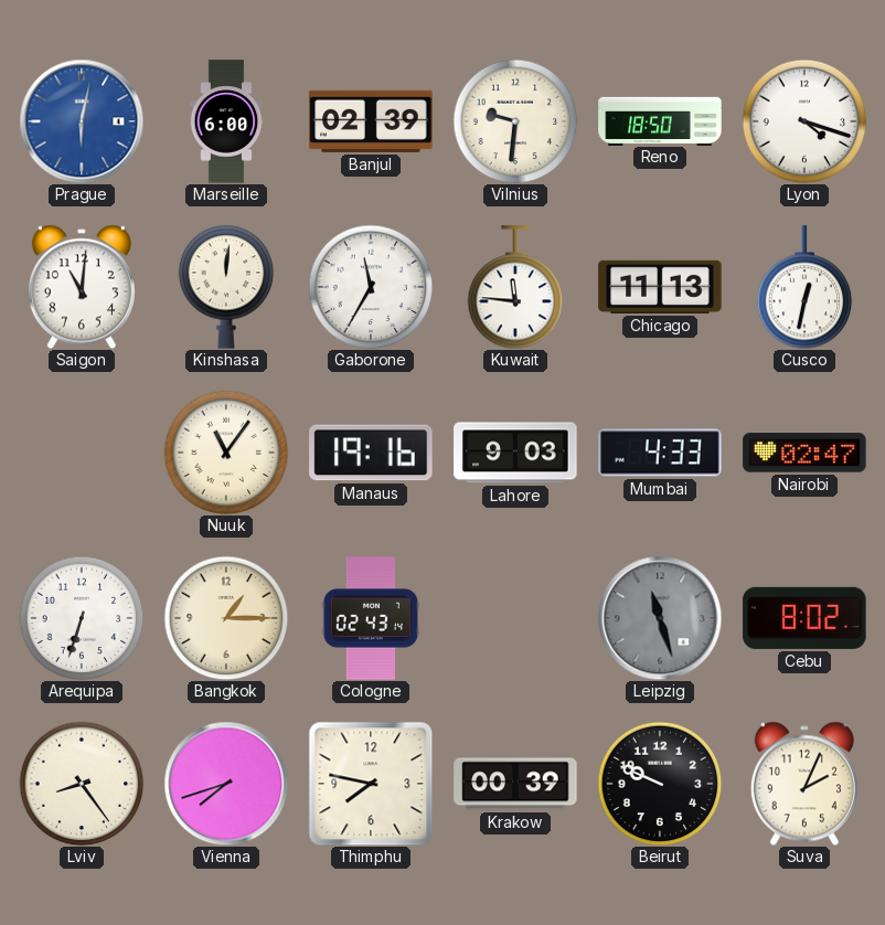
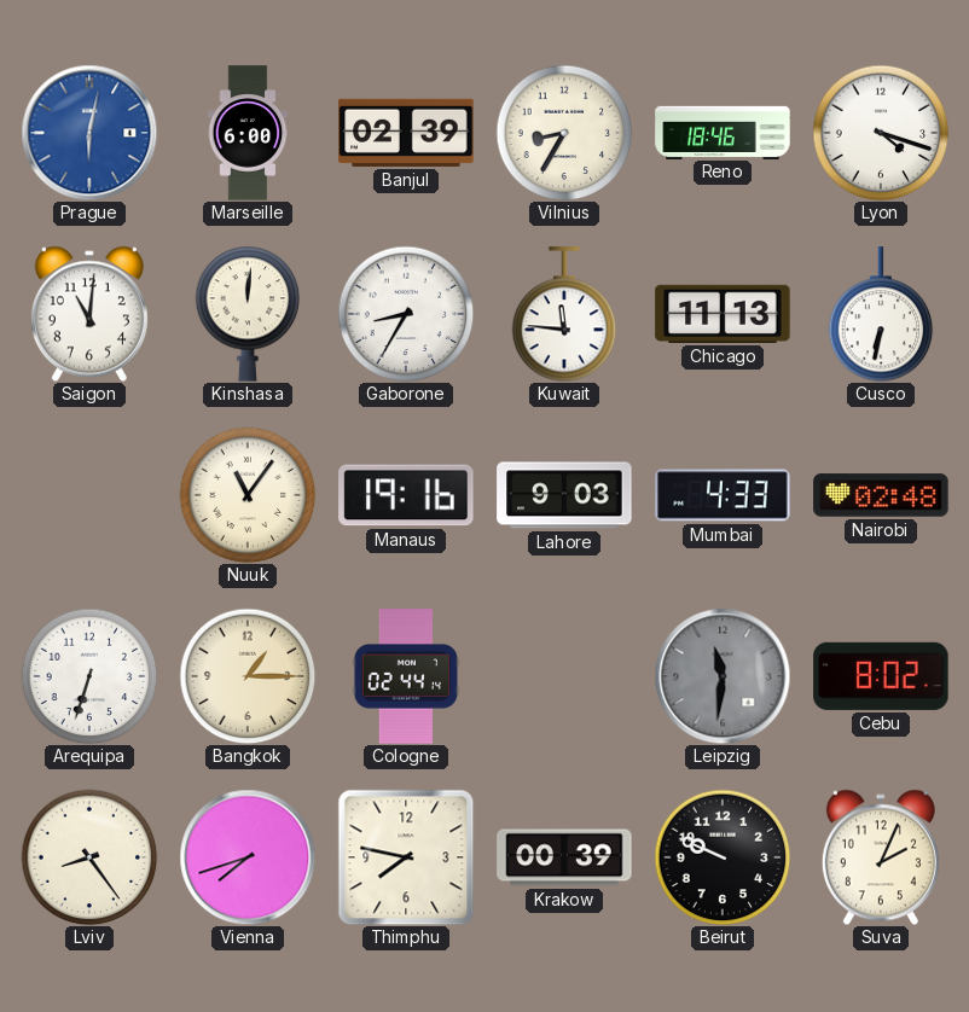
Vilnius: 9:31 -> 8:35 (564, 133)
Reno: 18:50 -> 18:46 (723, 132)
Gaborone: 11:35 -> 8:35 (406, 314)
Cusco: 12:32 -> 6:32 (881, 314)
Nairobi: 02:47 -> 02:48 (881, 495)
Cologne: 02:43 -> 02:44 (406, 676)
Leipzig: 11:27 -> 11:31 (723, 676)
